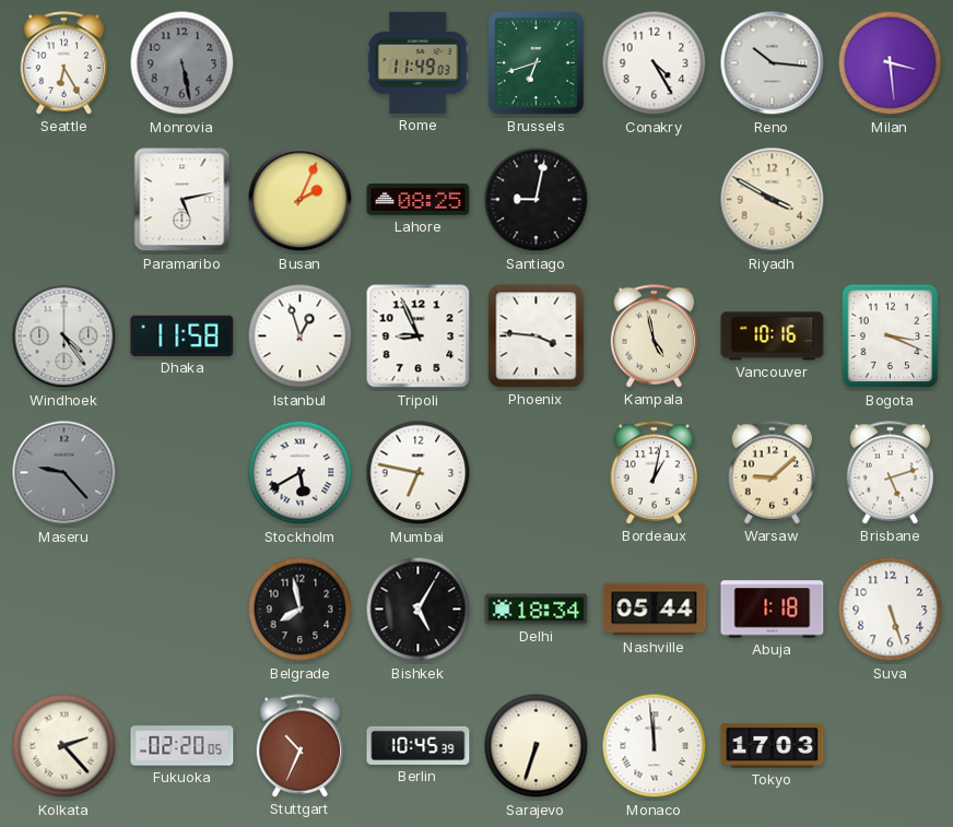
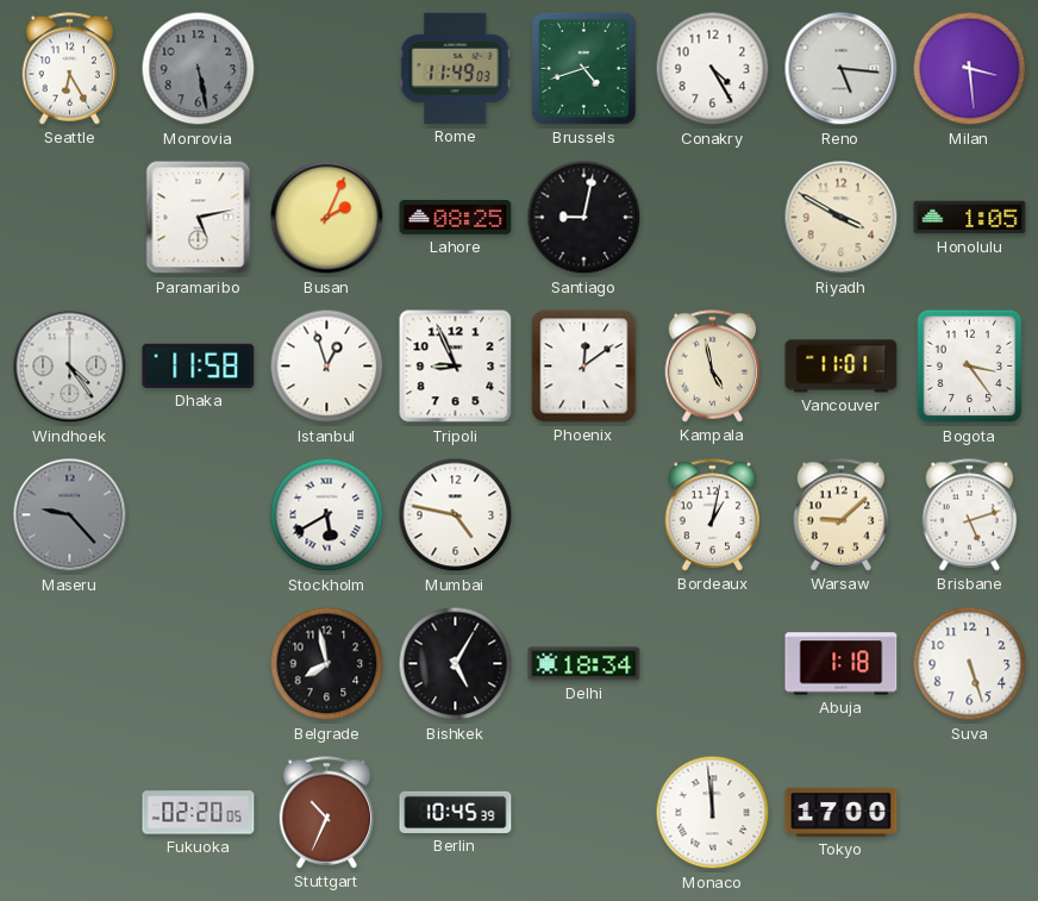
Brussels: 6:42 -> 4:42 (583, 68)
Reno: 10:16 -> 5:16 (842, 69)
Honolulu: none -> 1:05 (970, 218)
Phoenix: 3:46 -> 12:09 (584, 367)
Vancouver: 10:16 -> 11:01 (842, 367)
Bogota: 3:19 -> 3:24 (970, 367)
Mumbai: 6:47 -> 4:47 (456, 515)
Nashville: 05:44 -> none (655, 610)
Kolkata: 2:23 -> none (64, 746)
Sarajevo: 6:33 -> none (537, 746)
Tokyo: 17:03 -> 17:00 (842, 812)
